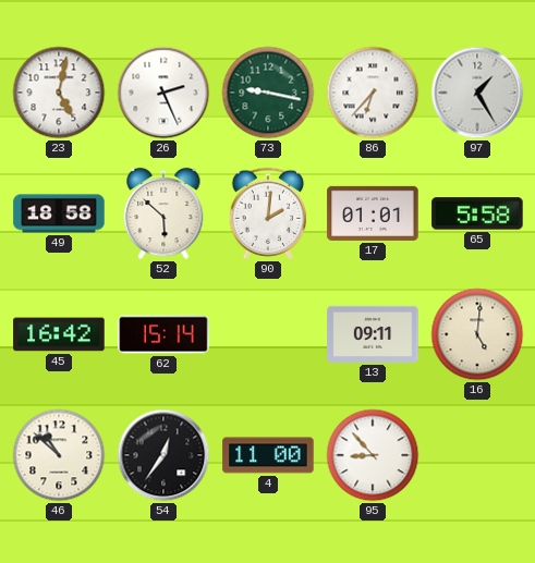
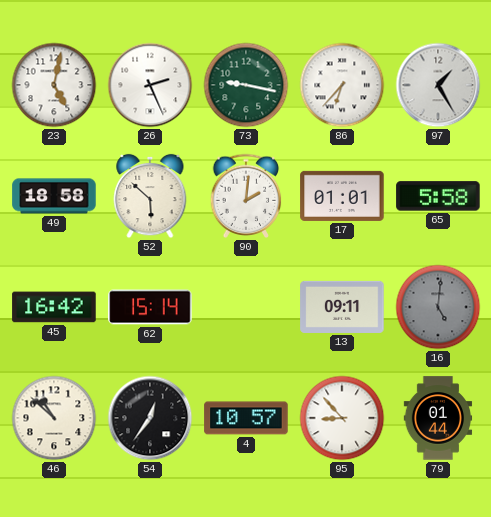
16 dial: cream -> grey (438, 307)
4: 11:00 -> 10:57 (246, 418)
79: none -> 01:44 (438, 418)
